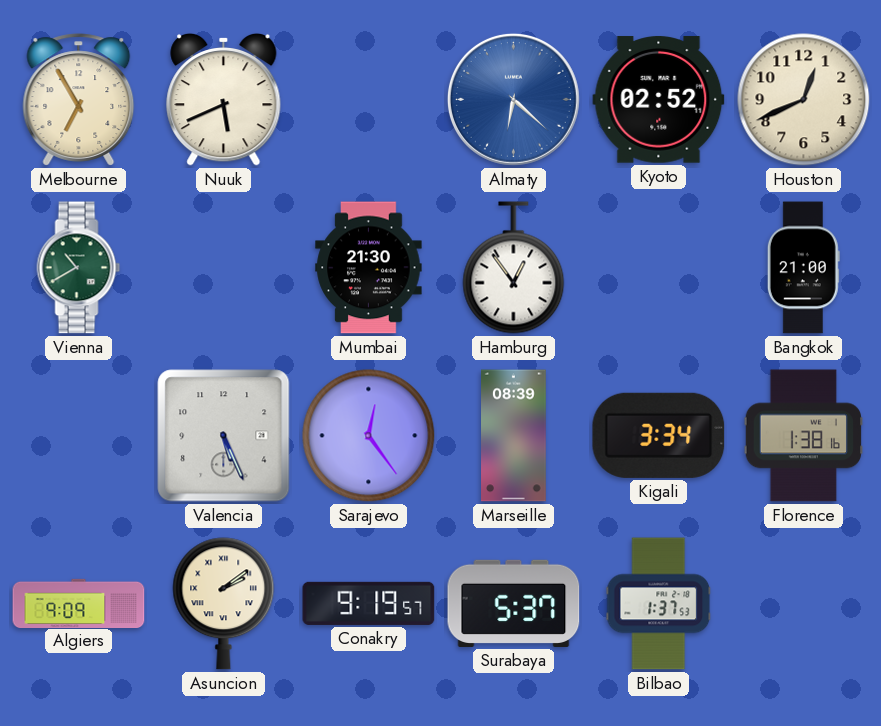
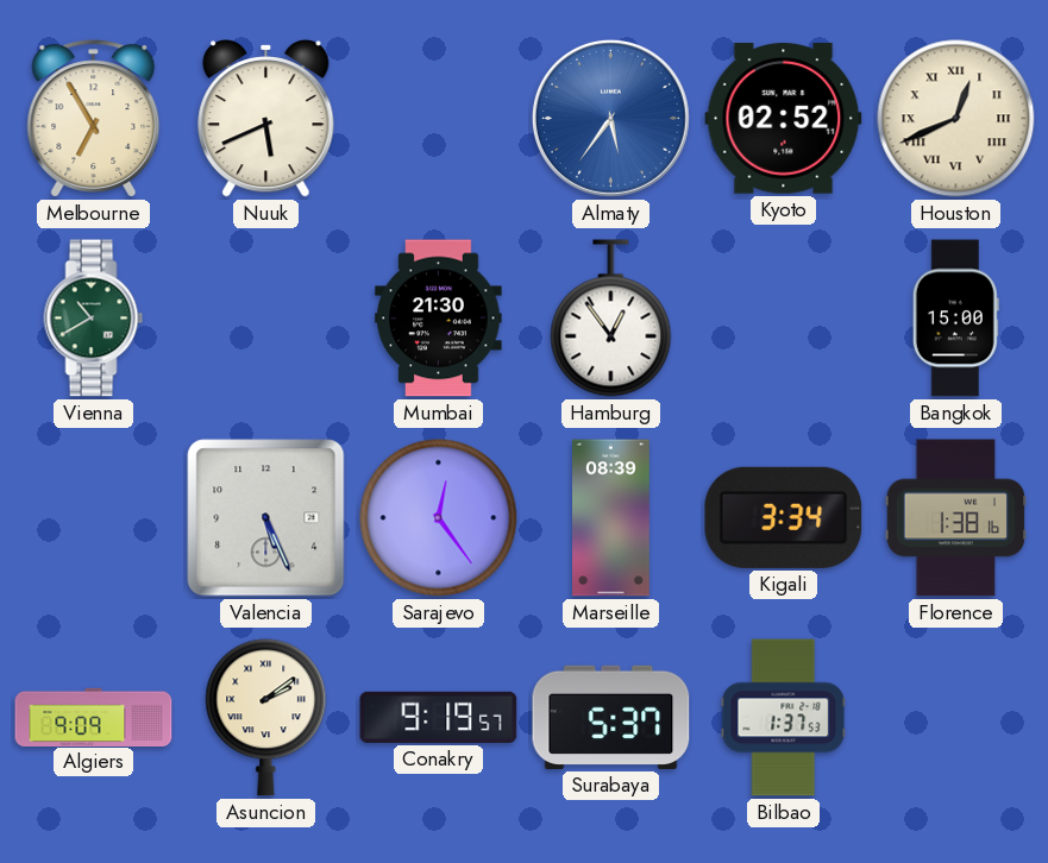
Almaty: 6:22 -> 5:36 (610, 118)
Houston numerals: Arabic -> Roman (956, 119)
Bangkok: 21:00 -> 15:00 (955, 319)
